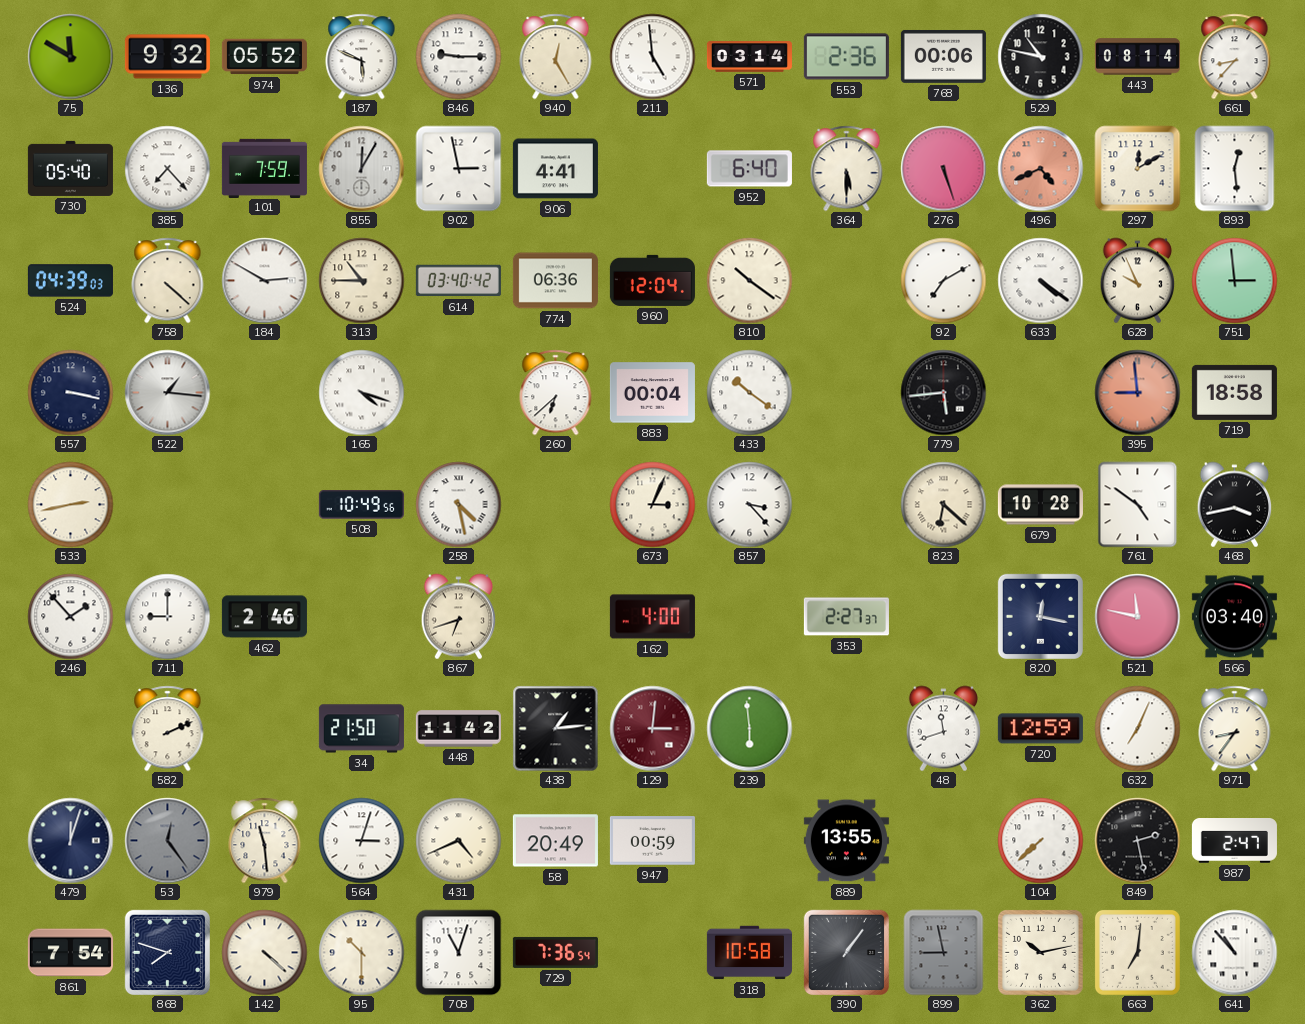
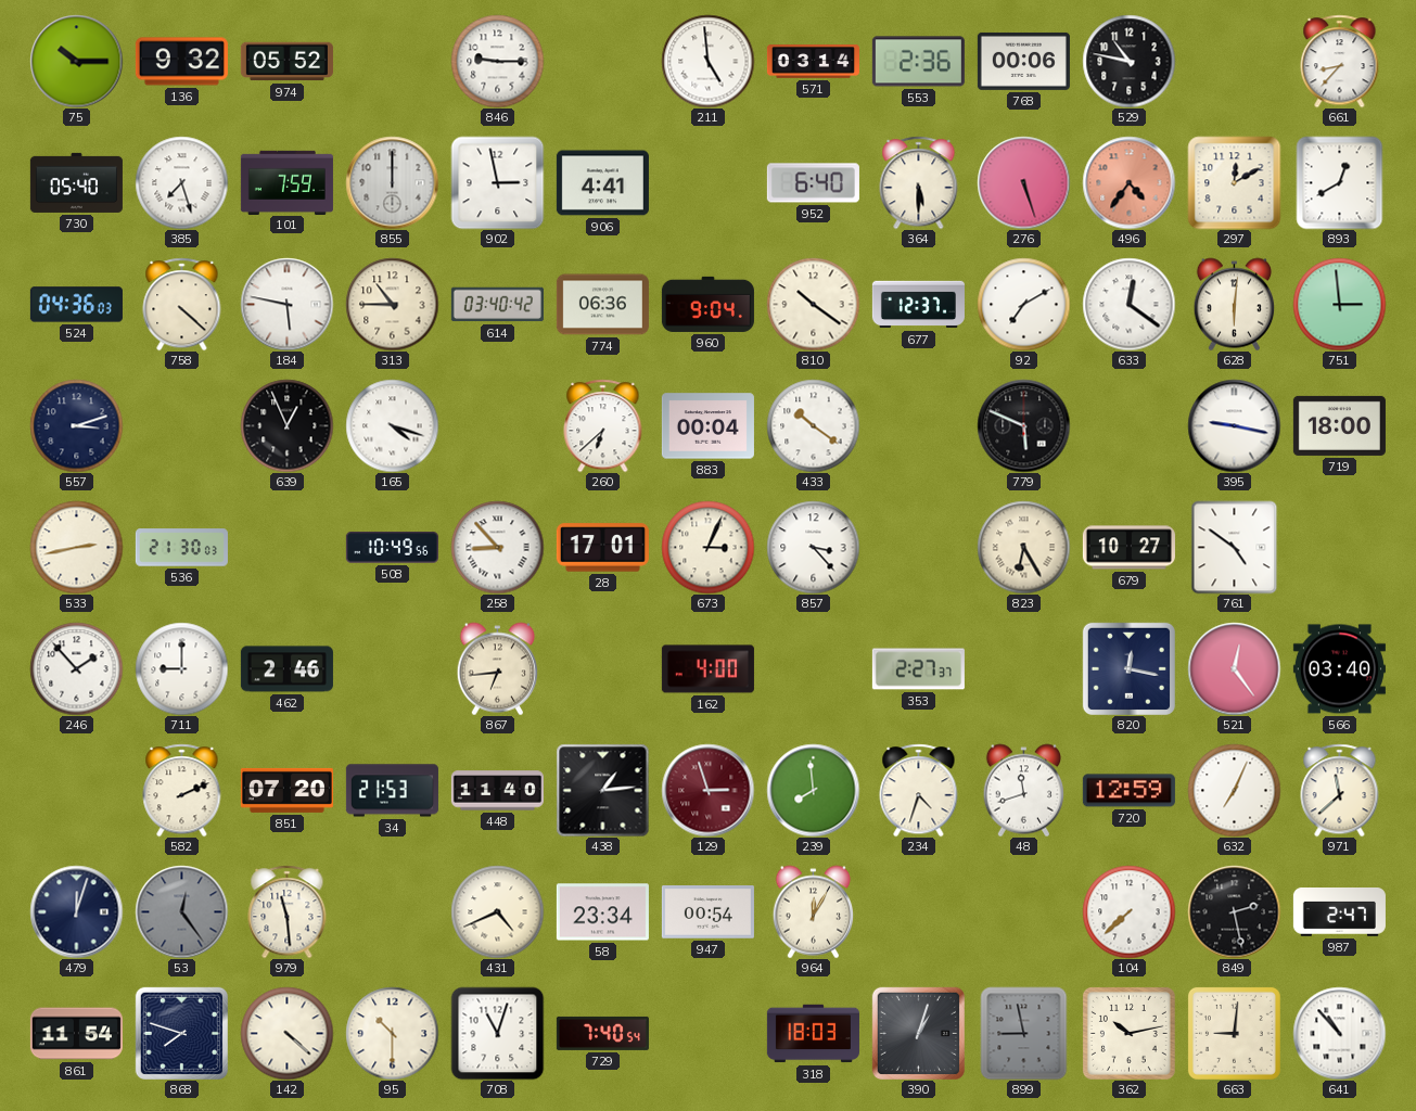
75: 11:50 -> 10:15 (76, 61)
187: 5:49 -> none (362, 56)
940: 12:25 -> none (556, 56)
443: 08:14 -> none (1137, 57)
385: 7:23 -> 7:27 (181, 182)
855: 12:05 -> 12:00 (392, 182)
496: 4:41 -> 4:36 (1128, 182)
893: 12:29 -> 12:40 (1340, 182)
524: 04:39 -> 04:36 (76, 305)
184: 2:50 -> 5:47 (286, 304)
960: 12:04 -> 9:04 (707, 304)
677: none -> 12:37 (918, 305)
633: 4:21 -> 12:21 (1128, 304)
628: 9:56 -> 6:01 (1235, 304)
557: 3:17 -> 3:12 (76, 425)
522: 1:16 -> none (167, 392)
639: none -> 12:56 (286, 425)
779: 5:44 -> 5:49 (1023, 425)
395: 8:59 -> 9:17 (1234, 425)
395 dial: salmon -> white (1234, 425)
719: 18:58 -> 18:00 (1339, 425)
536: none -> 21:30 (181, 548)
258: 4:28 -> 8:53 (497, 547)
28: none -> 17:01 (602, 548)
823: 6:22 -> 6:25 (1023, 547)
679: 10:28 -> 10:27 (1128, 548)
468: 3:43 -> none (1235, 504)
867: 6:42 -> 6:44 (498, 668)
521: 11:47 -> 12:24 (1234, 668)
851: none -> 07:20 (286, 790)
34: 21:50 -> 21:53 (392, 791)
448: 11:42 -> 11:40 (497, 791)
129: 3:01 -> 2:57 (707, 790)
239: 5:59 -> 7:59 (813, 790)
234: none -> 4:33 (919, 790)
971: 8:36 -> 11:38 (1340, 790)
564: 3:03 -> none (361, 840)
58: 20:49 -> 23:34 (602, 912)
947: 00:59 -> 00:54 (707, 912)
964: none -> 12:05 (814, 911)
889: 13:55 -> none (846, 841)
861: 7:54 -> 11:54 (76, 1034)
729: 7:36 -> 7:40 (602, 1033)
318: 10:58 -> 18:03 (813, 1034)
390: 1:06 -> 1:03 (918, 1033)
663: 7:01 -> 9:01 (1234, 1033)
